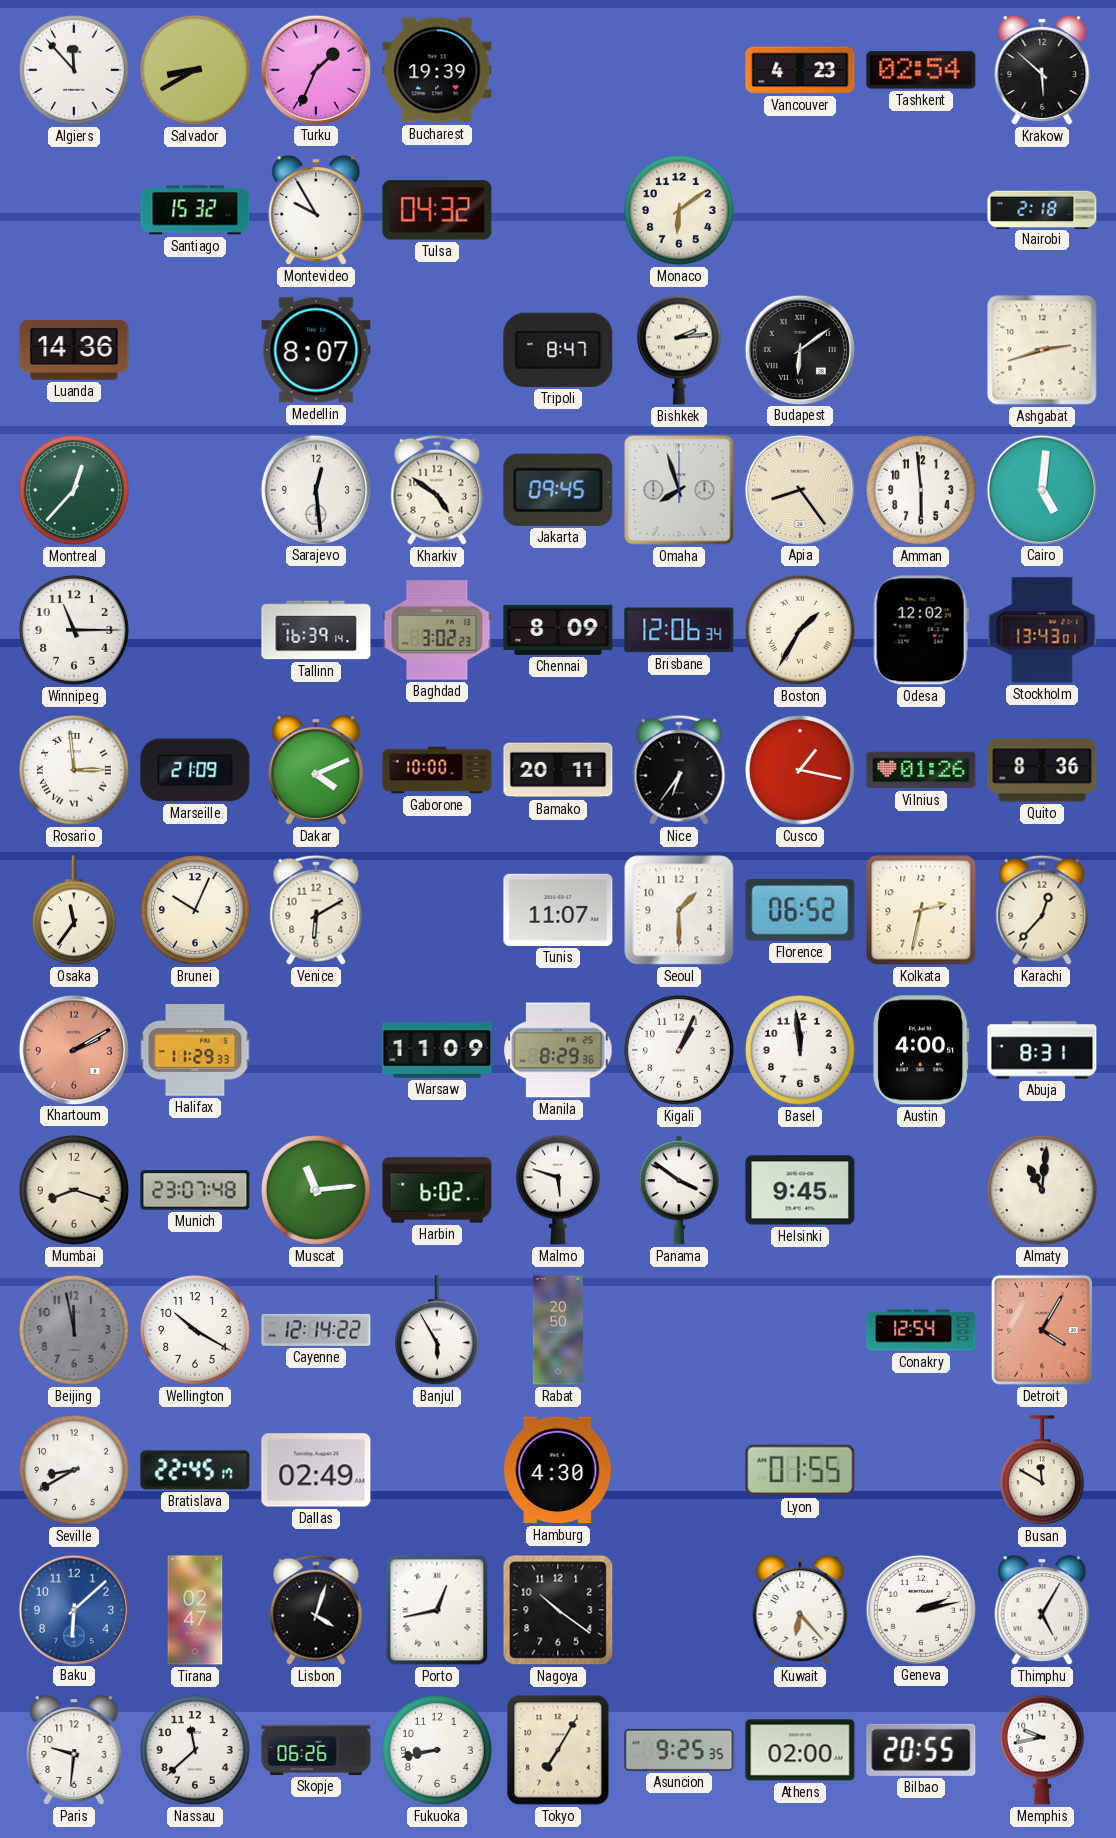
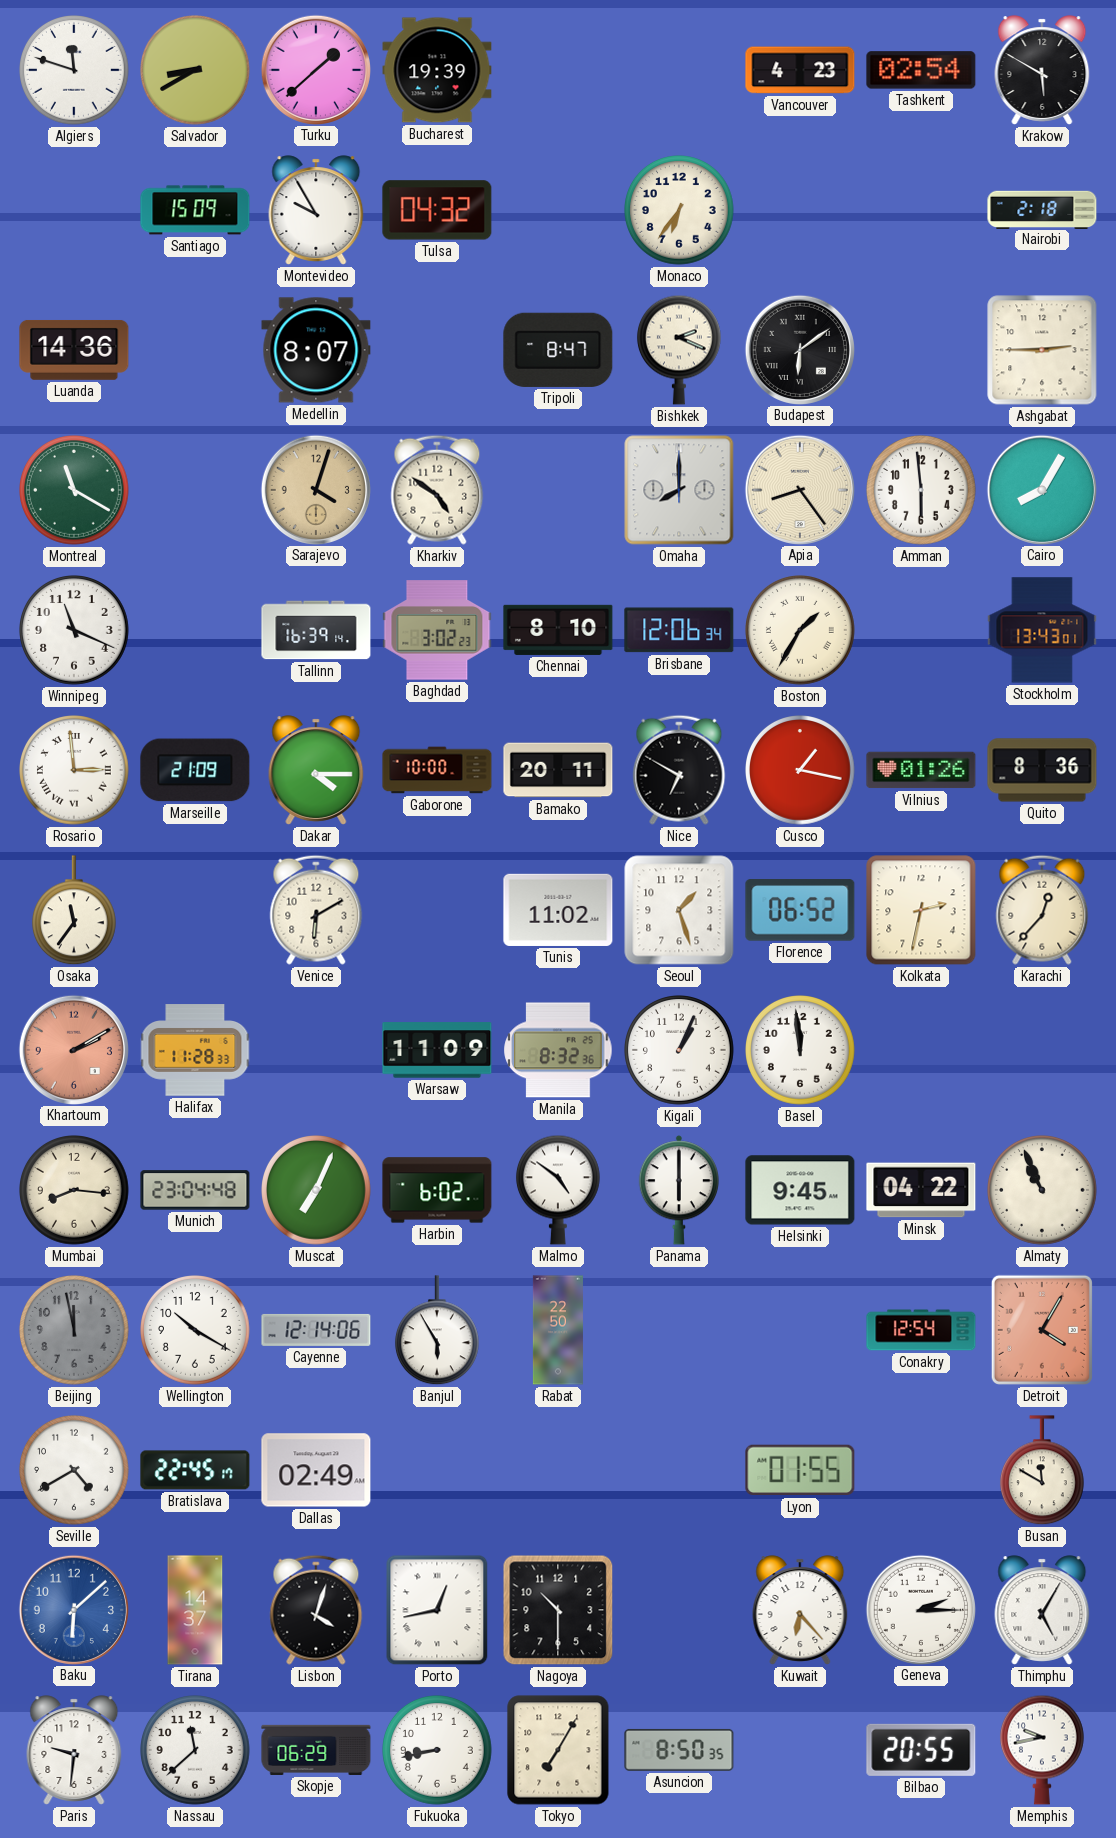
Algiers: 11:53 -> 11:48 (75, 71)
Turku: 1:34 -> 1:38 (315, 69)
Krakow: 5:52 -> 5:50 (1042, 70)
Santiago: 15:32 -> 15:09 (195, 210)
Monaco: 6:09 -> 6:36 (680, 211)
Bishkek: 2:14 -> 2:19 (679, 350)
Ashgabat: 2:42 -> 2:45 (1042, 350)
Montreal: 12:37 -> 11:20 (75, 491)
Sarajevo: 12:29 -> 4:03 (315, 489)
Sarajevo dial: white -> champagne (315, 489)
Jakarta: 09:45 -> none (558, 490)
Omaha: 7:57 -> 8:00 (679, 490)
Cairo: 5:01 -> 8:05 (1041, 489)
Winnipeg: 11:15 -> 11:19 (75, 631)
Chennai: 8:09 -> 8:10 (558, 630)
Odesa: 12:02 -> none (921, 630)
Dakar: 4:11 -> 4:15 (316, 770)
Nice: 6:36 -> 6:50 (679, 770)
Brunei: 10:04 -> none (196, 911)
Tunis: 11:07 -> 11:02 (558, 910)
Seoul: 1:30 -> 1:27 (679, 910)
Halifax: 11:29 -> 11:28 (195, 1050)
Manila: 8:29 -> 8:32 (558, 1050)
Austin: 4:00 -> none (921, 1050)
Abuja: 8:31 -> none (1042, 1050)
Mumbai: 8:18 -> 8:16 (75, 1191)
Munich: 23:07 -> 23:04 (195, 1190)
Muscat: 11:14 -> 7:04 (317, 1191)
Malmo: 5:48 -> 4:51 (558, 1190)
Panama: 3:51 -> 6:00 (678, 1190)
Minsk: none -> 04:22 (921, 1190)
Almaty: 11:01 -> 10:56 (1043, 1191)
Cayenne: 12:14:22 -> 12:14:06 (316, 1330)
Rabat: 20:50 -> 22:50 (558, 1330)
Seville: 8:40 -> 4:40 (75, 1471)
Hamburg: 4:30 -> none (558, 1470)
Tirana: 02:47 -> 14:37 (195, 1610)
Nagoya: 10:21 -> 10:30 (558, 1610)
Geneva: 2:13 -> 2:15 (920, 1609)
Skopje: 06:26 -> 06:29 (316, 1750)
Asuncion: 9:25 -> 8:50 (679, 1750)
Athens: 02:00 -> none (800, 1750)
